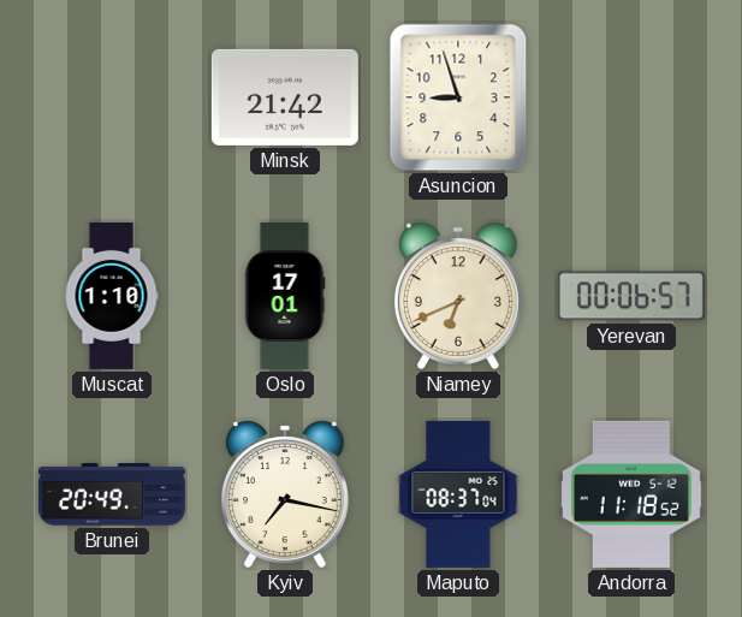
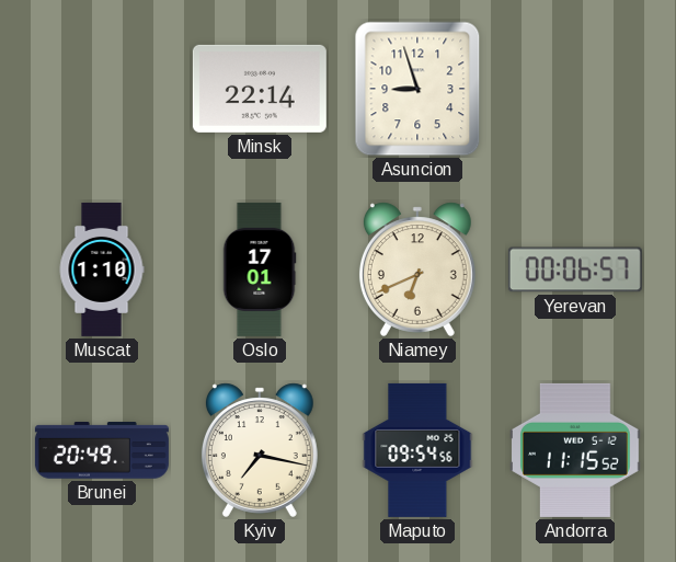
Minsk: 21:42 -> 22:14 (260, 89)
Maputo: 08:37 -> 09:54 (417, 450)
Andorra: 11:18 -> 11:15 (576, 450)
